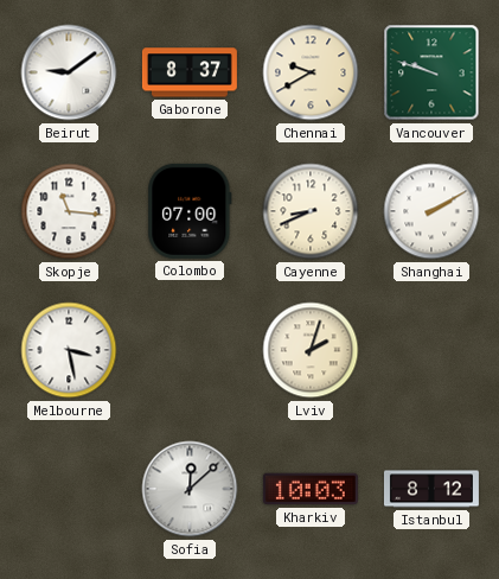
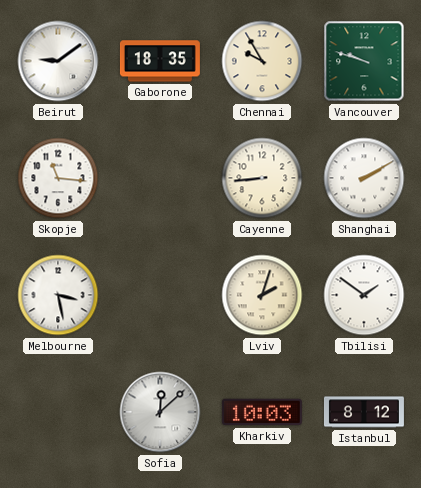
Gaborone: 8:37 -> 18:35 (160, 61)
Chennai: 9:40 -> 9:55 (262, 61)
Colombo: 07:00 -> none (190, 211)
Cayenne: 8:41 -> 8:44 (262, 178)
Tbilisi: none -> 1:51 (364, 295)
